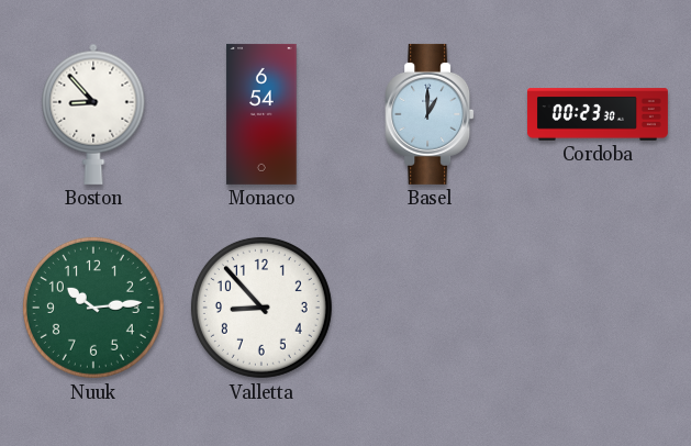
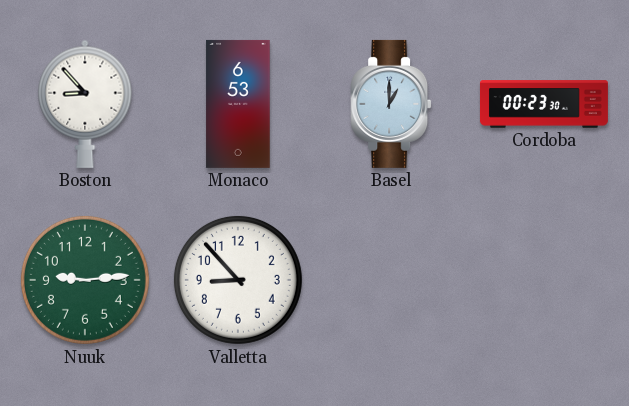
Monaco: 6:54 -> 6:53 (238, 104)
Nuuk: 10:14 -> 9:14 (85, 280)
